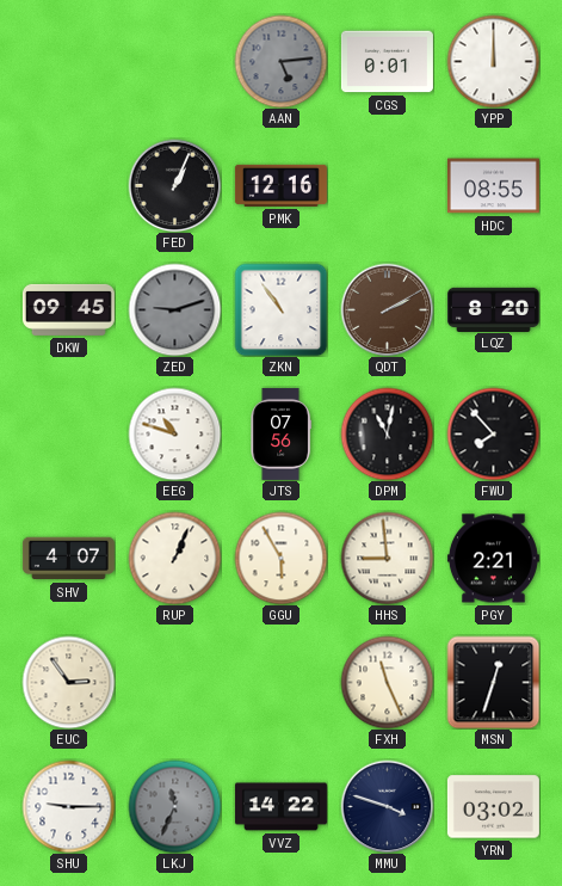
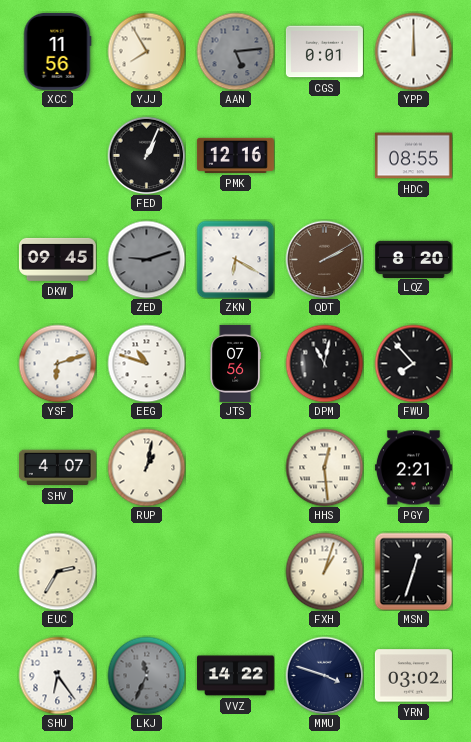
XCC: none -> 11:56 (57, 51)
YJJ: none -> 7:55 (146, 51)
ZKN: 10:54 -> 6:20 (235, 259)
YSF: none -> 6:12 (57, 363)
RUP: 1:04 -> 1:02 (146, 467)
GGU: 5:55 -> none (280, 558)
HHS: 8:59 -> 12:29 (324, 467)
EUC: 2:54 -> 2:35 (57, 571)
FXH: 11:26 -> 1:03 (324, 571)
SHU: 9:15 -> 6:24 (57, 675)
